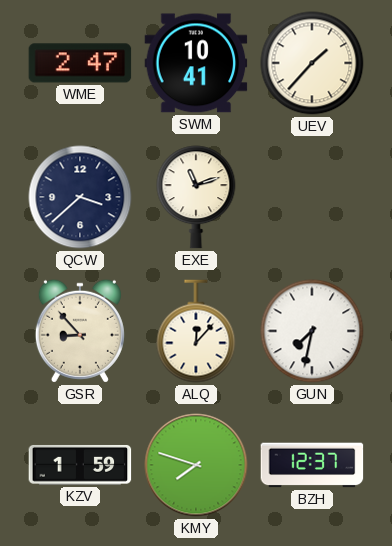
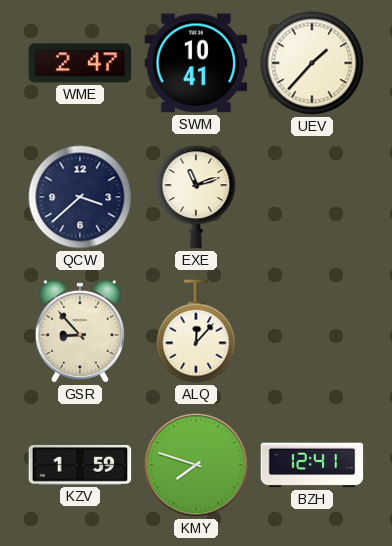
GUN: 7:32 -> none (312, 331)
BZH: 12:37 -> 12:41 (312, 465)
